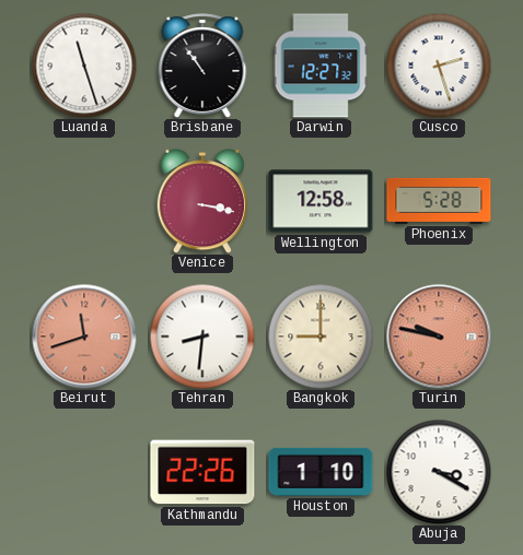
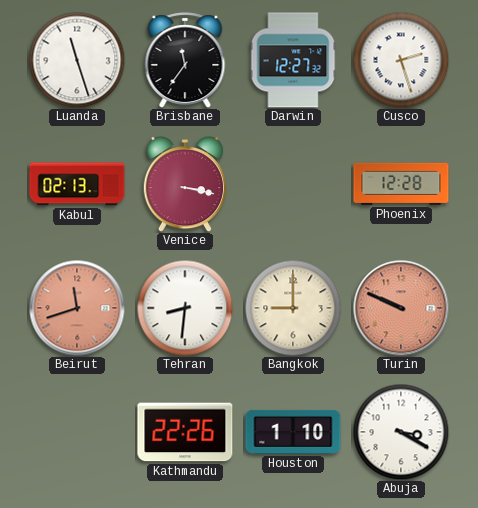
Brisbane: 10:54 -> 11:36 (185, 60)
Kabul: none -> 02:13 (77, 184)
Wellington: 12:58 -> none (321, 201)
Phoenix: 5:28 -> 12:28 (401, 184)
Turin: 9:47 -> 9:49 (401, 308)
